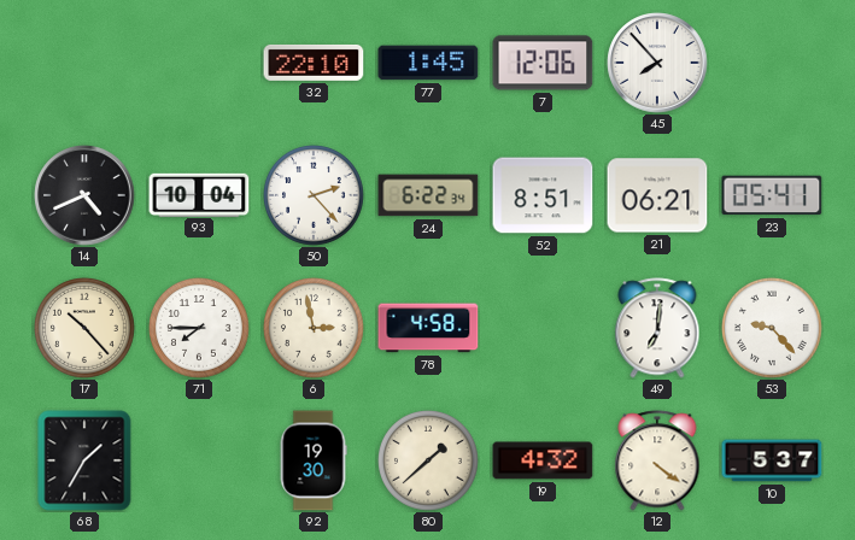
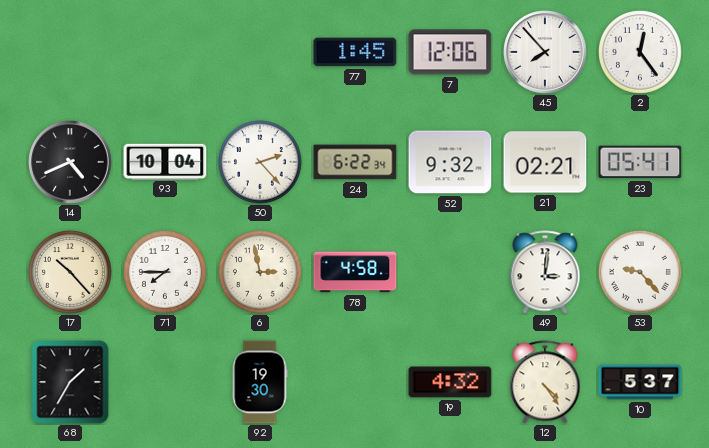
32: 22:10 -> none (314, 63)
2: none -> 12:24 (641, 53)
52: 8:51 -> 9:32 (450, 162)
21: 06:21 -> 02:21 (545, 162)
49: 7:01 -> 3:01 (545, 272)
80: 1:38 -> none (429, 462)
12: 4:21 -> 4:24 (545, 382)
